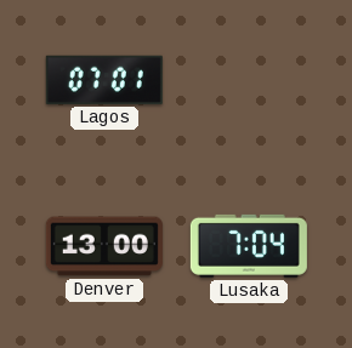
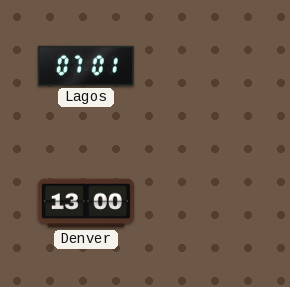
Lusaka: 7:04 -> none (249, 246)
